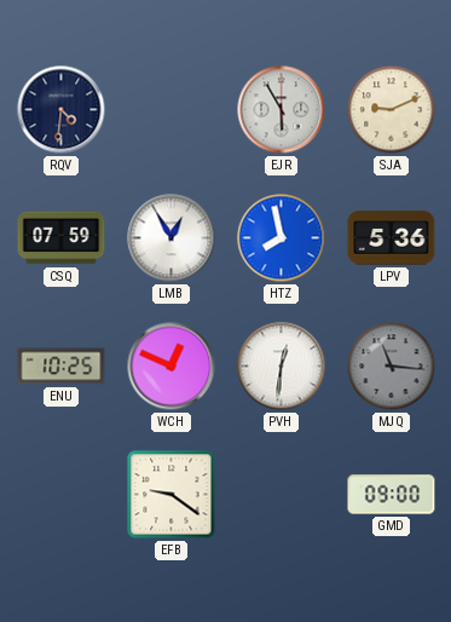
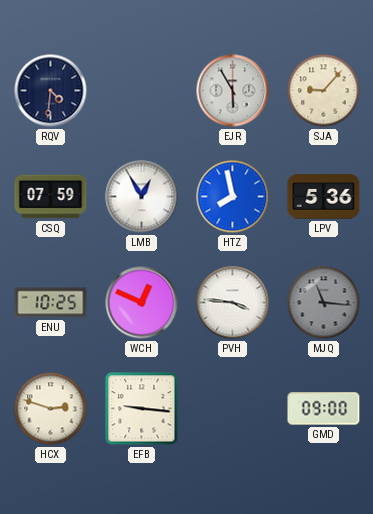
SJA: 9:11 -> 9:07 (324, 91)
PVH: 12:31 -> 3:46 (233, 303)
HCX: none -> 2:48 (51, 409)
EFB: 9:21 -> 9:16 (142, 409)
